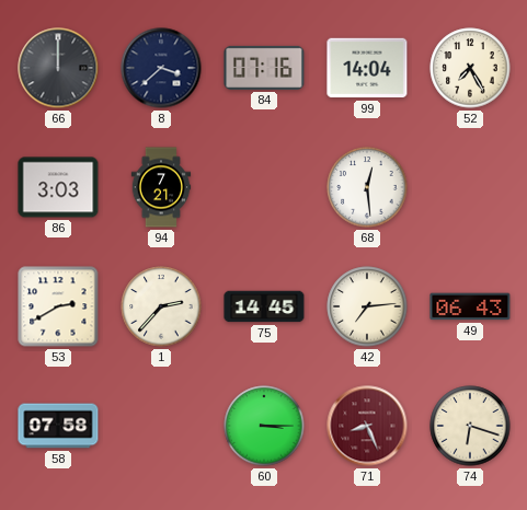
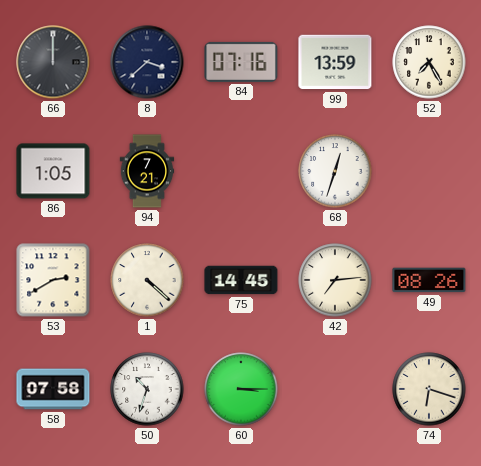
99: 14:04 -> 13:59 (335, 62)
86: 3:03 -> 1:05 (53, 171)
68: 12:29 -> 12:33 (335, 171)
1: 2:37 -> 4:22 (147, 280)
49: 06:43 -> 08:26 (429, 280)
50: none -> 10:33 (147, 389)
71: 8:26 -> none (367, 426)
